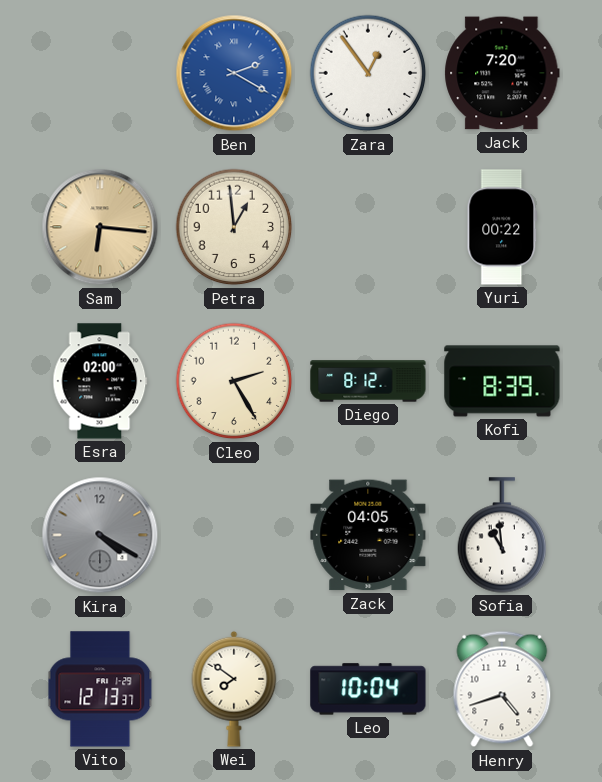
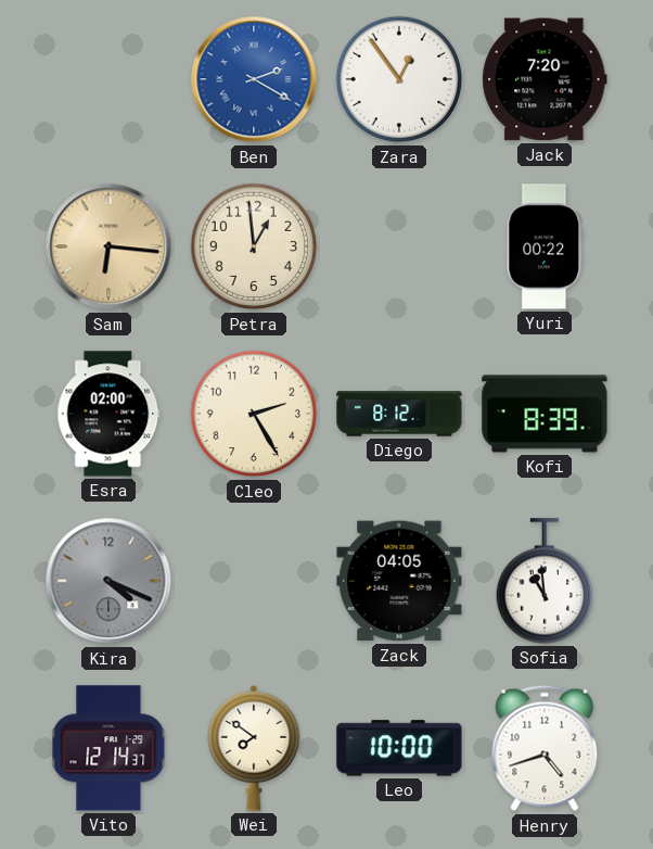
Kira: 4:20 -> 4:19 (108, 581)
Vito: 12:13 -> 12:14 (108, 748)
Leo: 10:04 -> 10:00 (399, 748)
